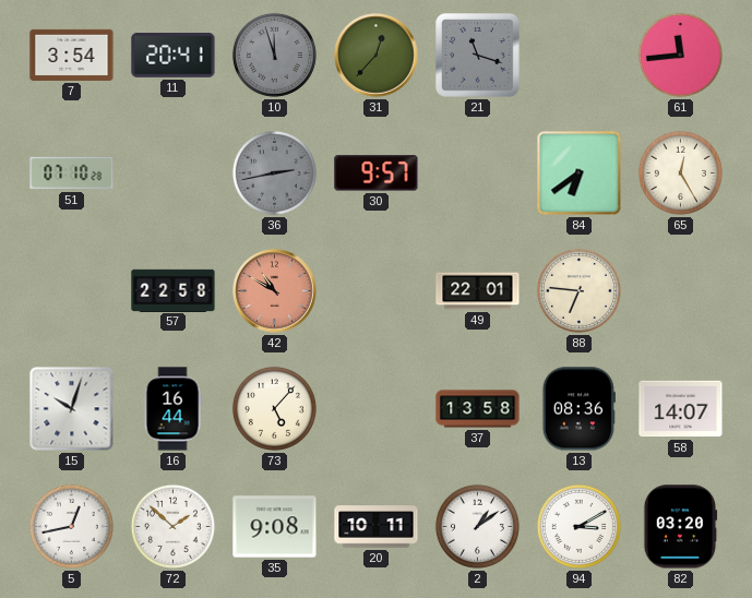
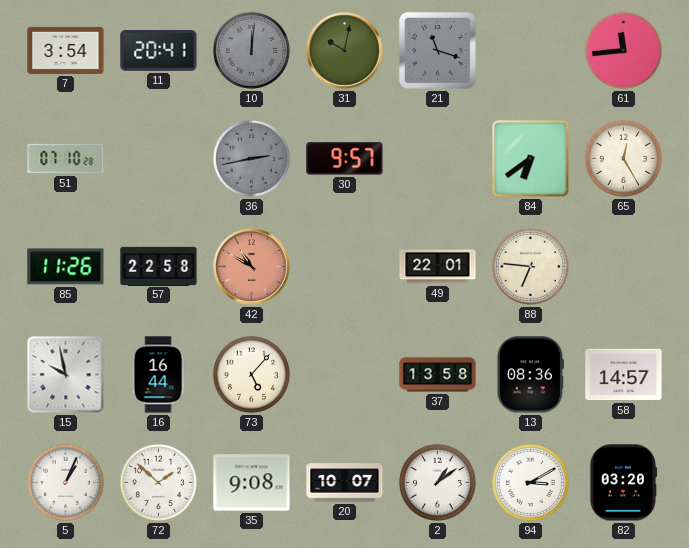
10: 11:57 -> 12:01 (251, 50)
31: 12:37 -> 10:02 (345, 51)
85: none -> 11:26 (66, 267)
15: 10:03 -> 9:58 (66, 375)
58: 14:07 -> 14:57 (624, 375)
5: 12:43 -> 1:04 (65, 482)
20: 10:11 -> 10:07 (345, 483)
